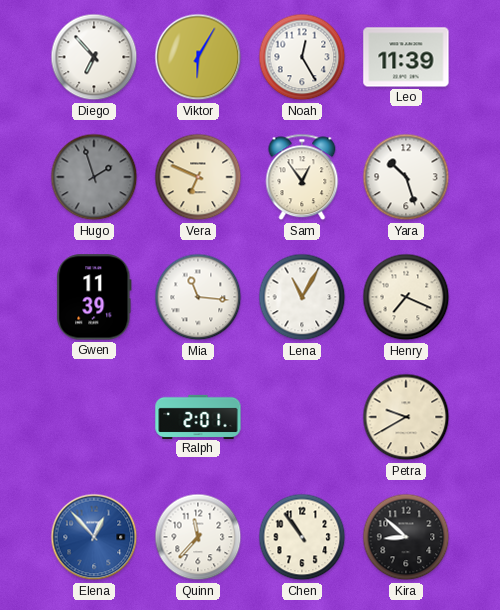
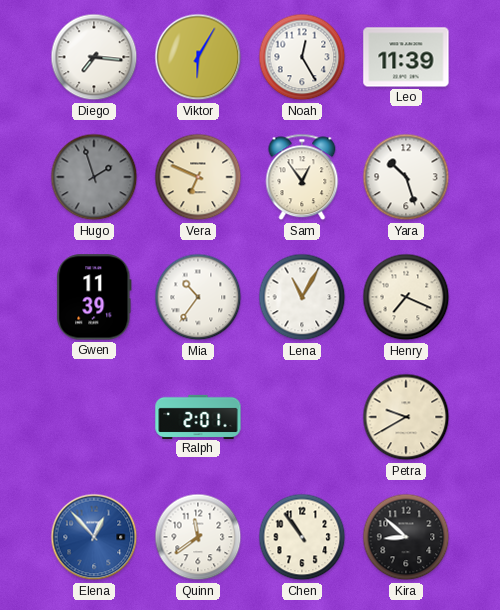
Diego: 6:53 -> 7:16 (94, 57)
Mia: 11:16 -> 10:36 (198, 297)
Quinn: 11:37 -> 11:39 (198, 537)
